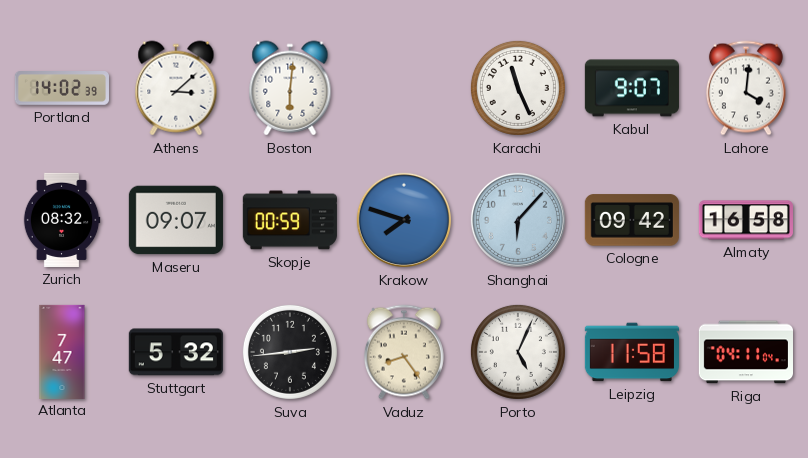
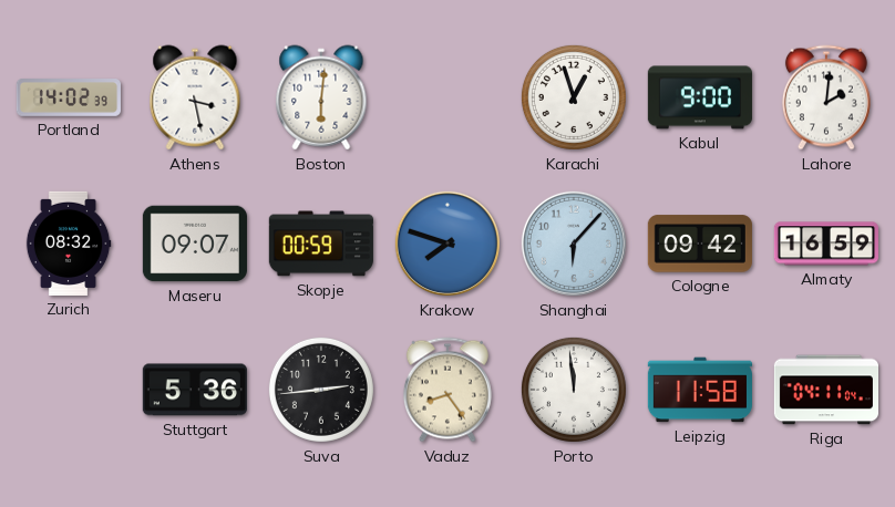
Athens: 3:08 -> 3:28 (195, 97)
Karachi: 11:26 -> 12:57 (574, 97)
Kabul: 9:07 -> 9:00 (700, 97)
Lahore: 4:01 -> 2:01 (826, 97)
Almaty: 16:58 -> 16:59 (826, 244)
Atlanta: 7:47 -> none (62, 351)
Stuttgart: 5:32 -> 5:36 (195, 390)
Porto: 5:04 -> 11:59 (574, 390)
